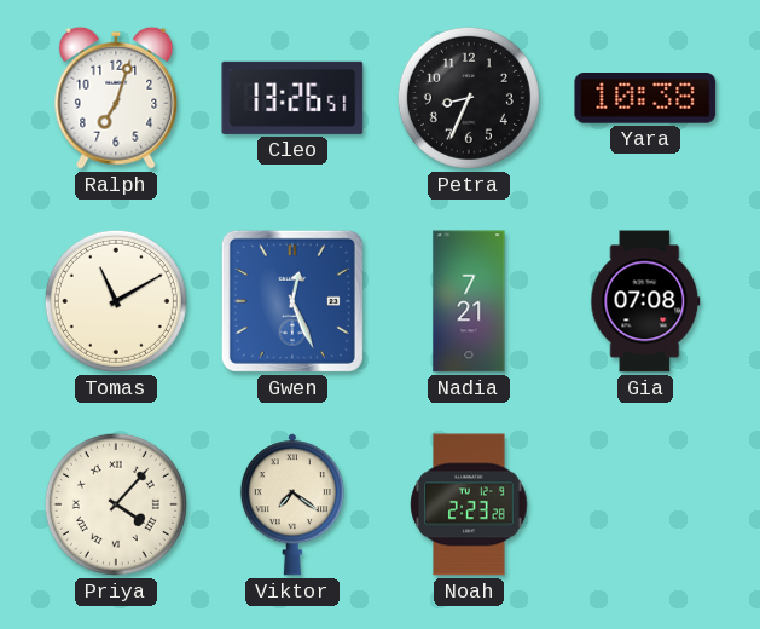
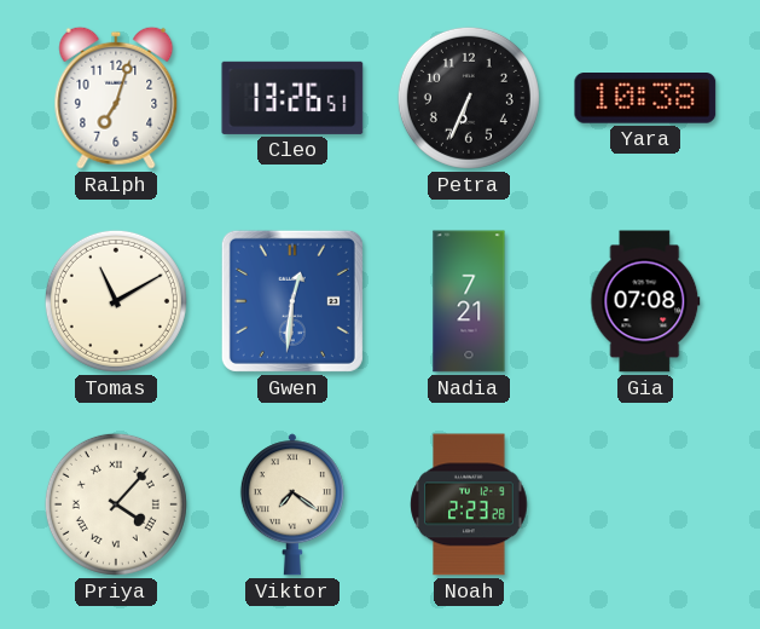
Petra: 8:34 -> 6:34 (469, 98)
Gwen: 12:26 -> 12:31 (292, 301)
